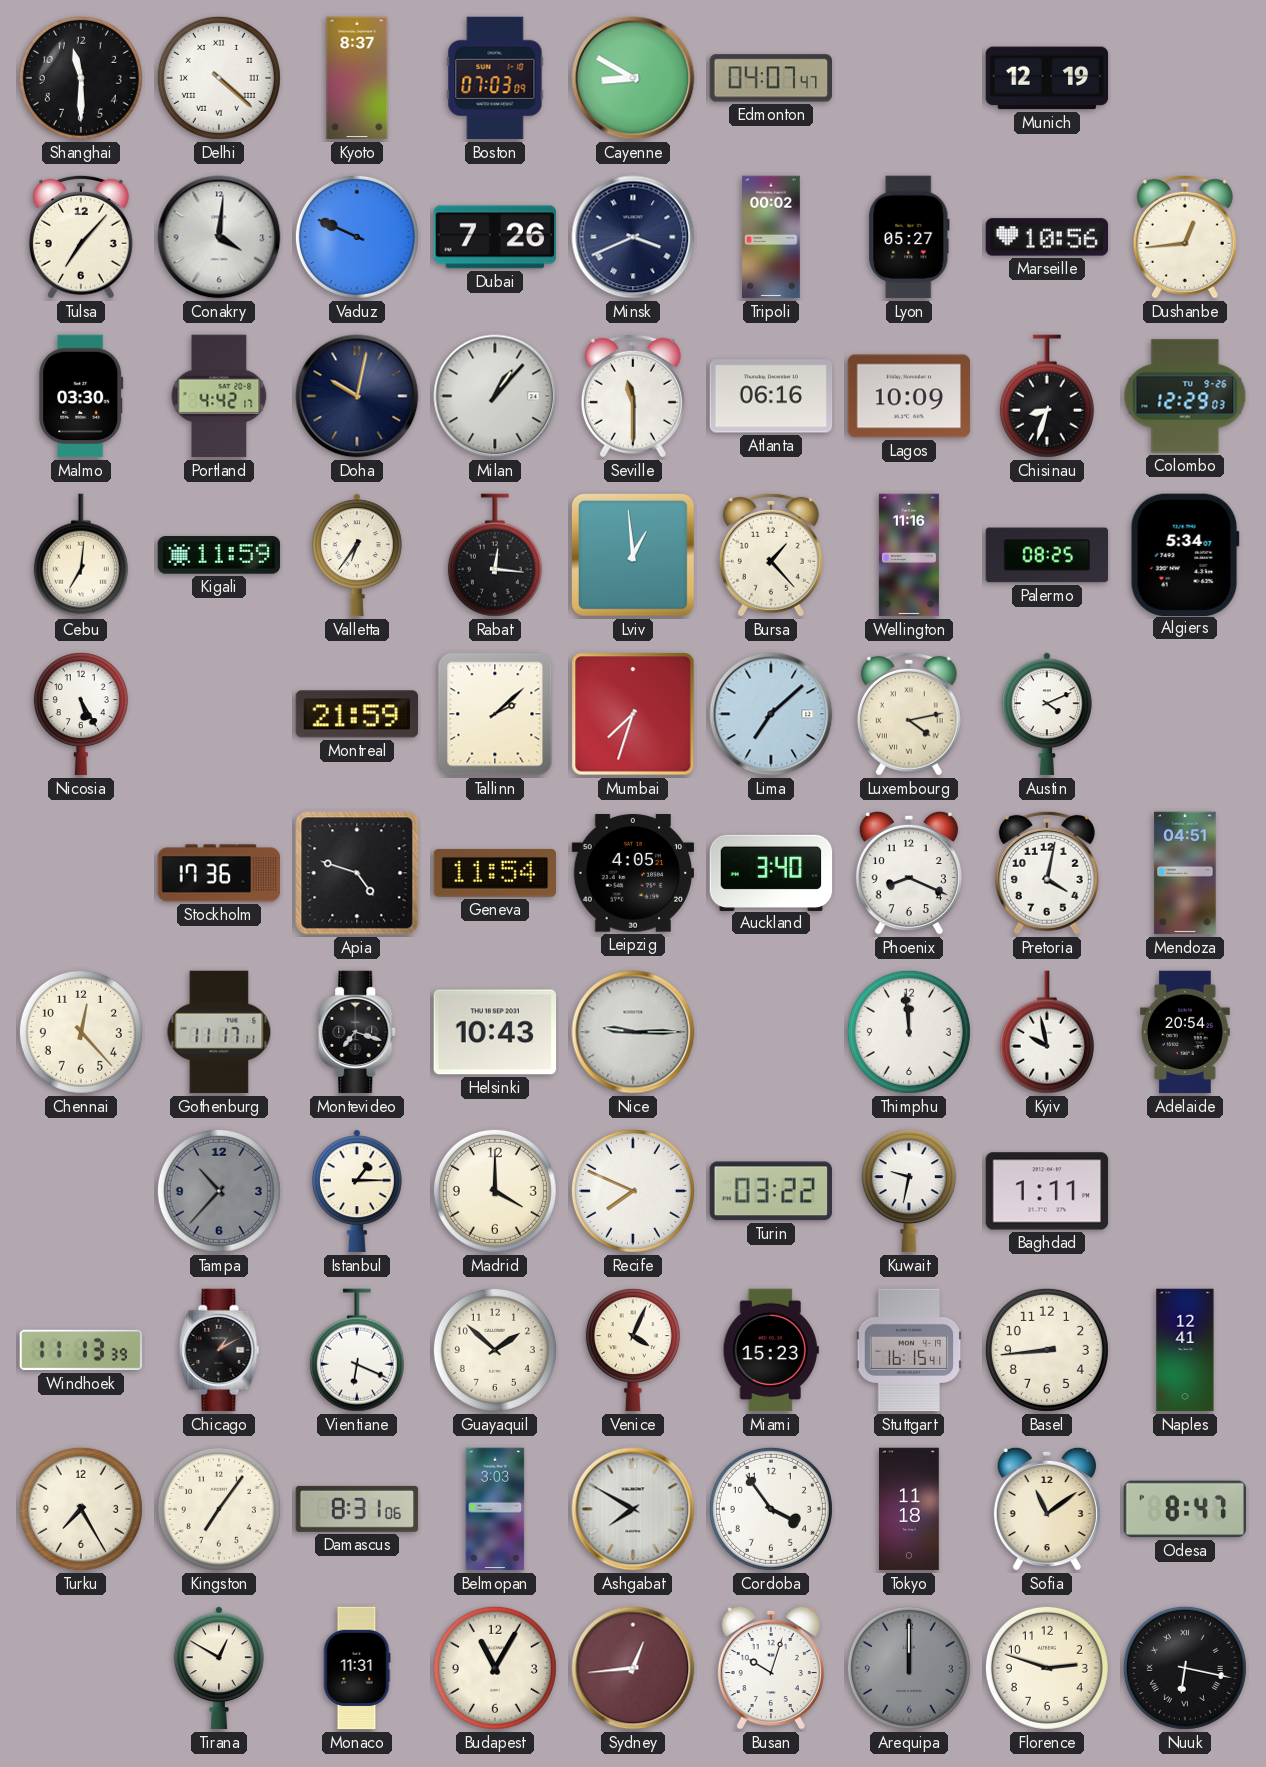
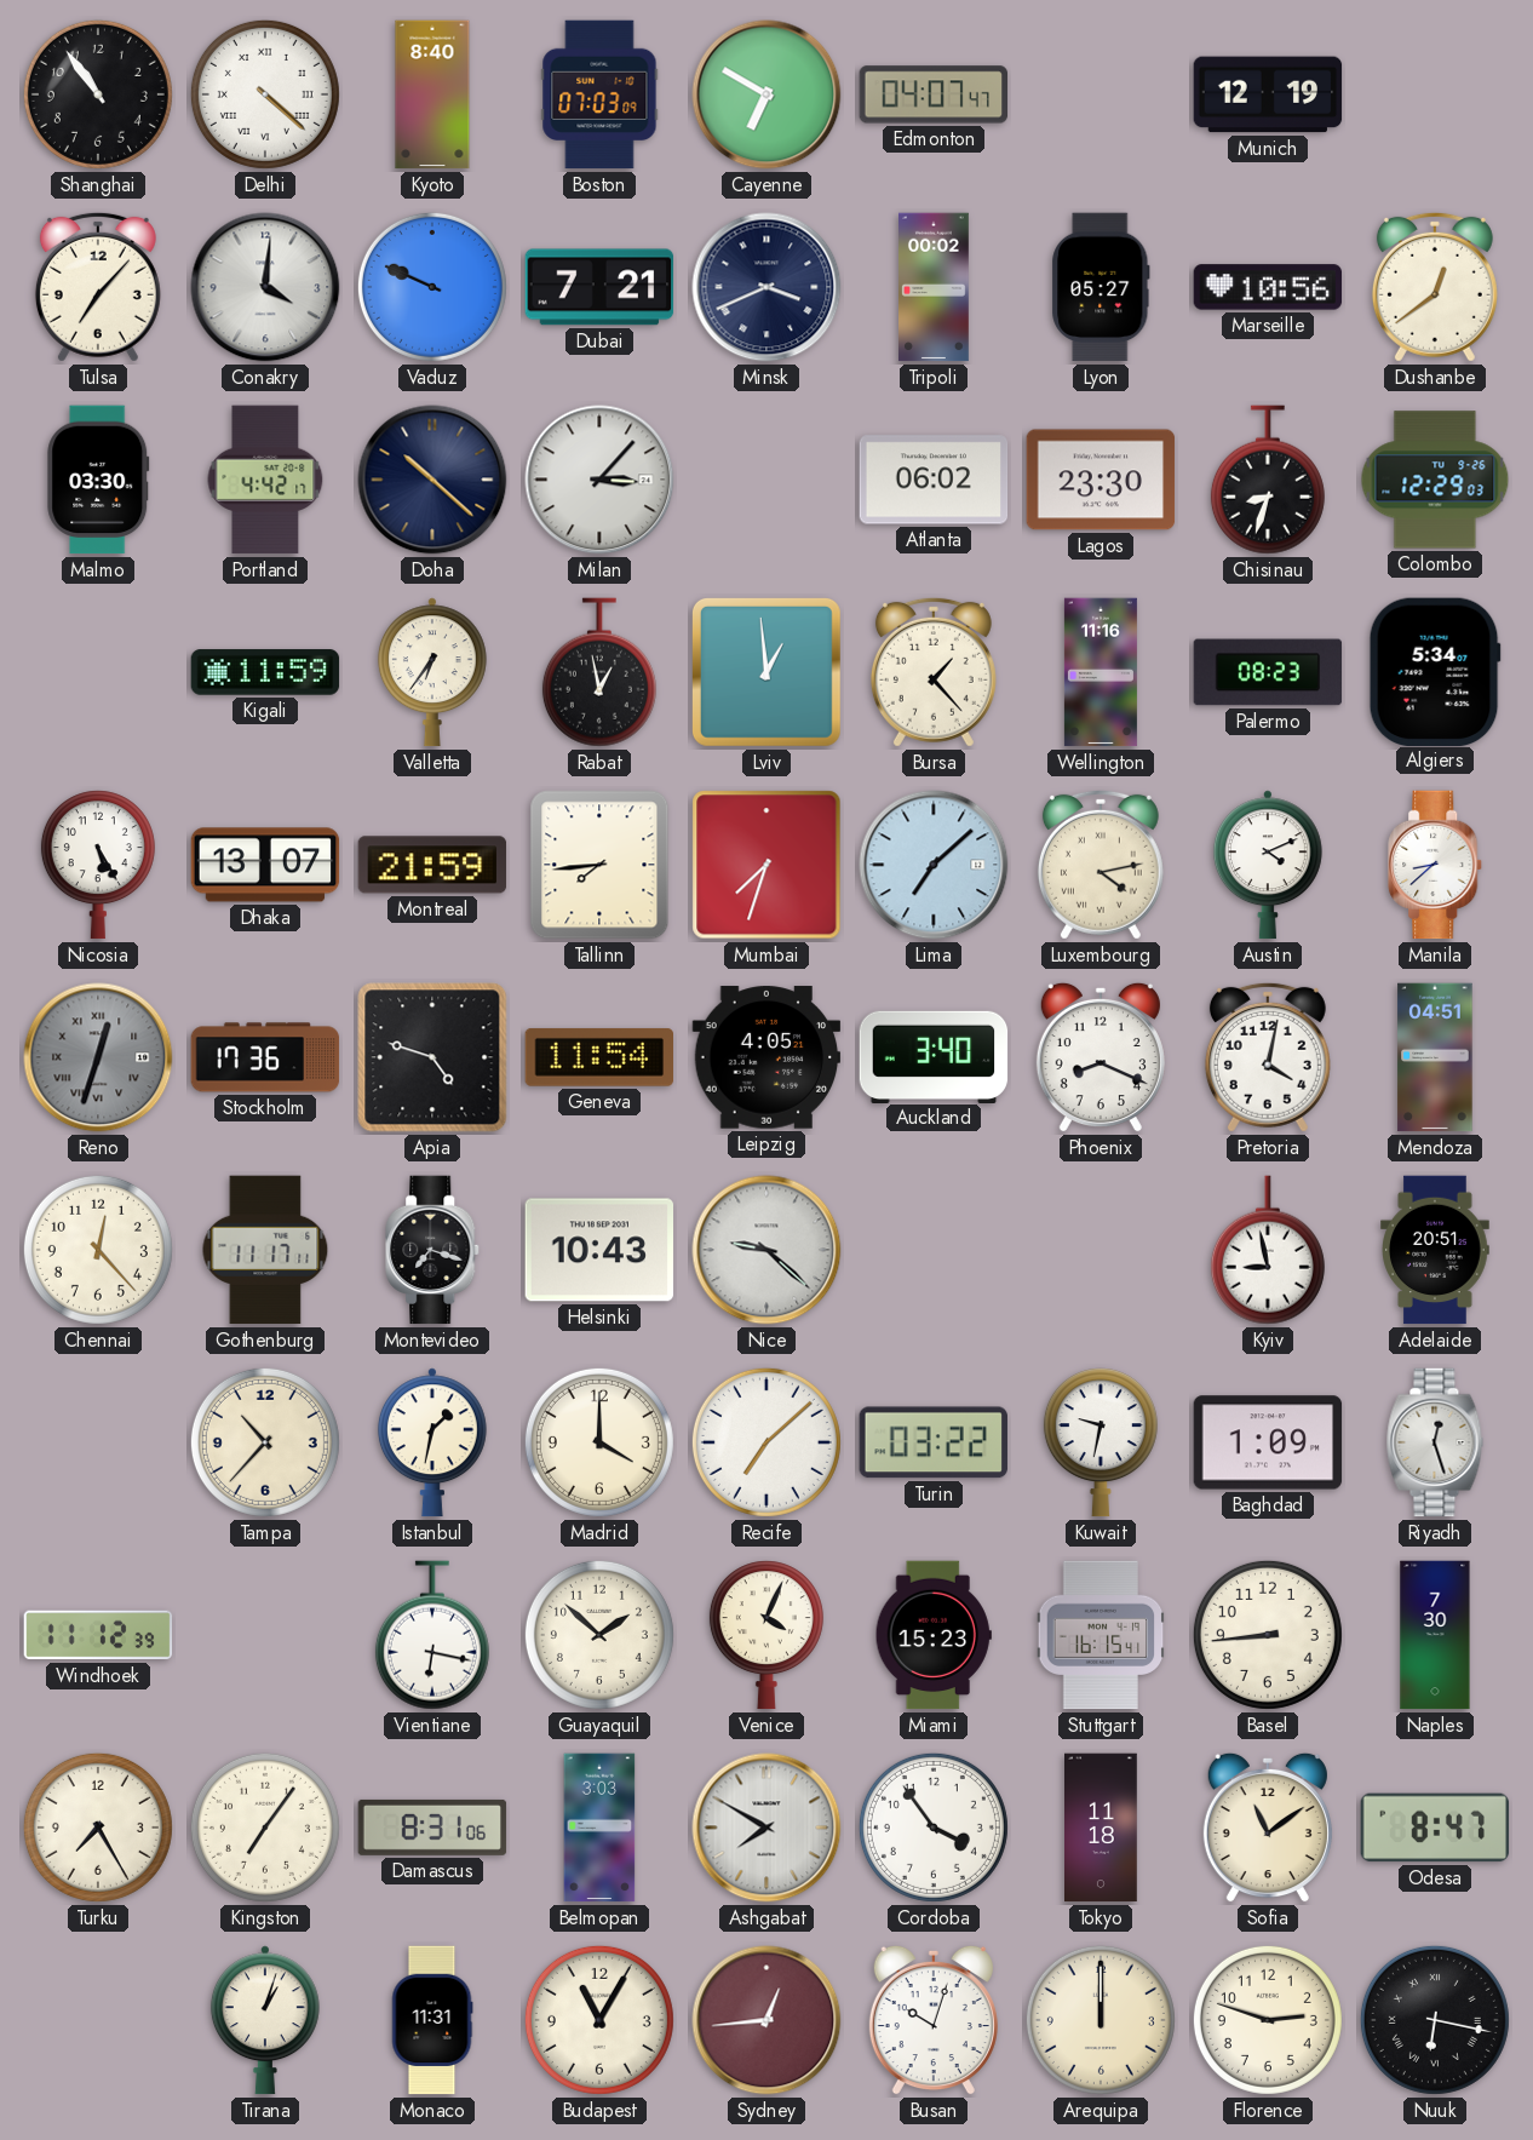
Shanghai: 11:30 -> 10:54 (98, 94)
Kyoto: 8:37 -> 8:40 (432, 94)
Cayenne: 8:50 -> 6:50 (766, 94)
Dubai: 7:26 -> 7:21 (599, 287)
Dushanbe: 12:44 -> 12:39 (1435, 287)
Doha: 10:02 -> 10:22 (432, 480)
Milan: 1:07 -> 3:07 (599, 480)
Seville: 11:30 -> none (633, 396)
Atlanta: 06:16 -> 06:02 (934, 480)
Lagos: 10:09 -> 23:30 (1101, 480)
Cebu: 7:01 -> none (81, 555)
Rabat: 12:16 -> 12:58 (599, 672)
Palermo: 08:25 -> 08:23 (1268, 672)
Dhaka: none -> 13:07 (265, 865)
Tallinn: 2:08 -> 7:44 (599, 865)
Manila: none -> 8:38 (1436, 865)
Reno: none -> 12:33 (98, 1057)
Nice: 9:15 -> 9:22 (766, 1250)
Thimphu: 11:59 -> none (909, 1032)
Kyiv: 9:58 -> 8:58 (1268, 1250)
Adelaide: 20:54 -> 20:51 (1436, 1250)
Tampa dial: grey -> cream (265, 1442)
Istanbul: 1:15 -> 1:32 (432, 1442)
Recife: 7:49 -> 7:08 (766, 1442)
Baghdad: 1:11 -> 1:09 (1268, 1442)
Riyadh: none -> 12:27 (1435, 1442)
Windhoek: 11:13 -> 11:12 (98, 1635)
Chicago: 1:10 -> none (219, 1350)
Vientiane: 6:19 -> 6:17 (432, 1635)
Naples: 12:41 -> 7:30 (1435, 1635)
Tirana: 12:50 -> 1:03 (265, 2020)
Arequipa dial: grey -> cream (1101, 2020)
